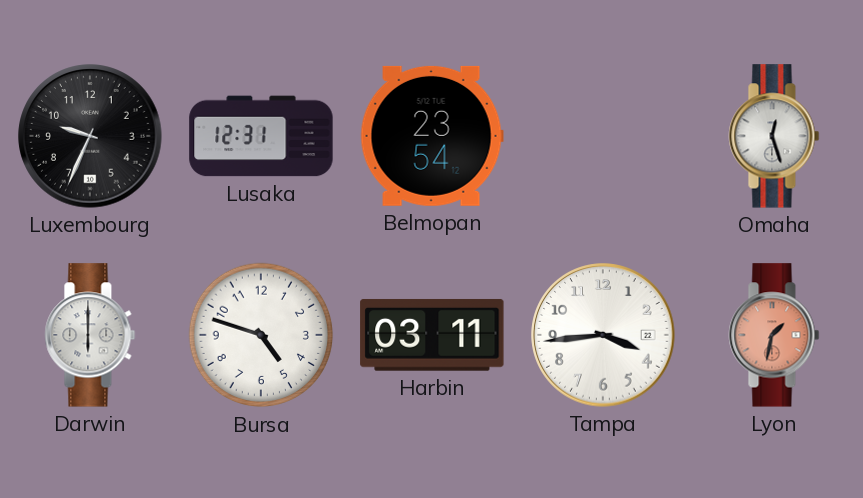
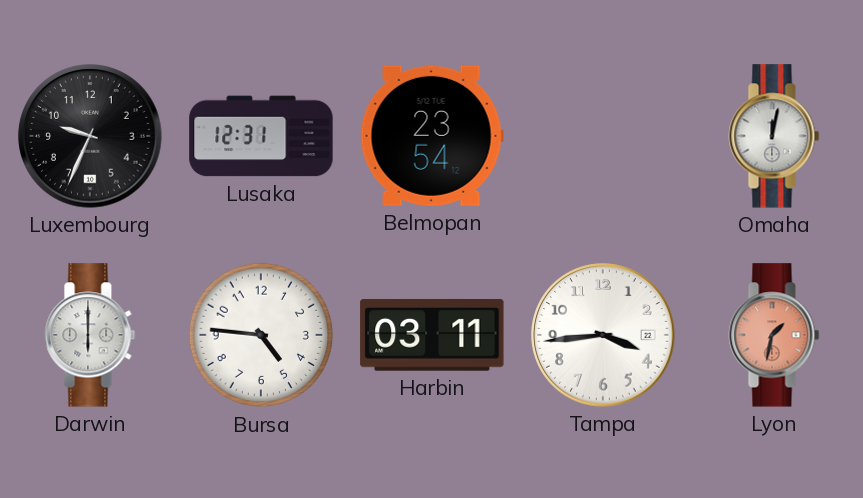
Omaha: 12:27 -> 12:02 (774, 136)
Bursa: 4:48 -> 4:46 (261, 335)
